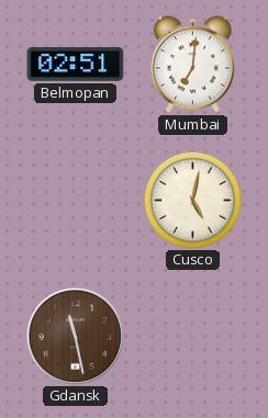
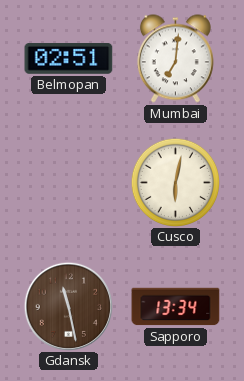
Cusco: 5:02 -> 6:02 (175, 182)
Sapporo: none -> 13:34 (176, 307)
